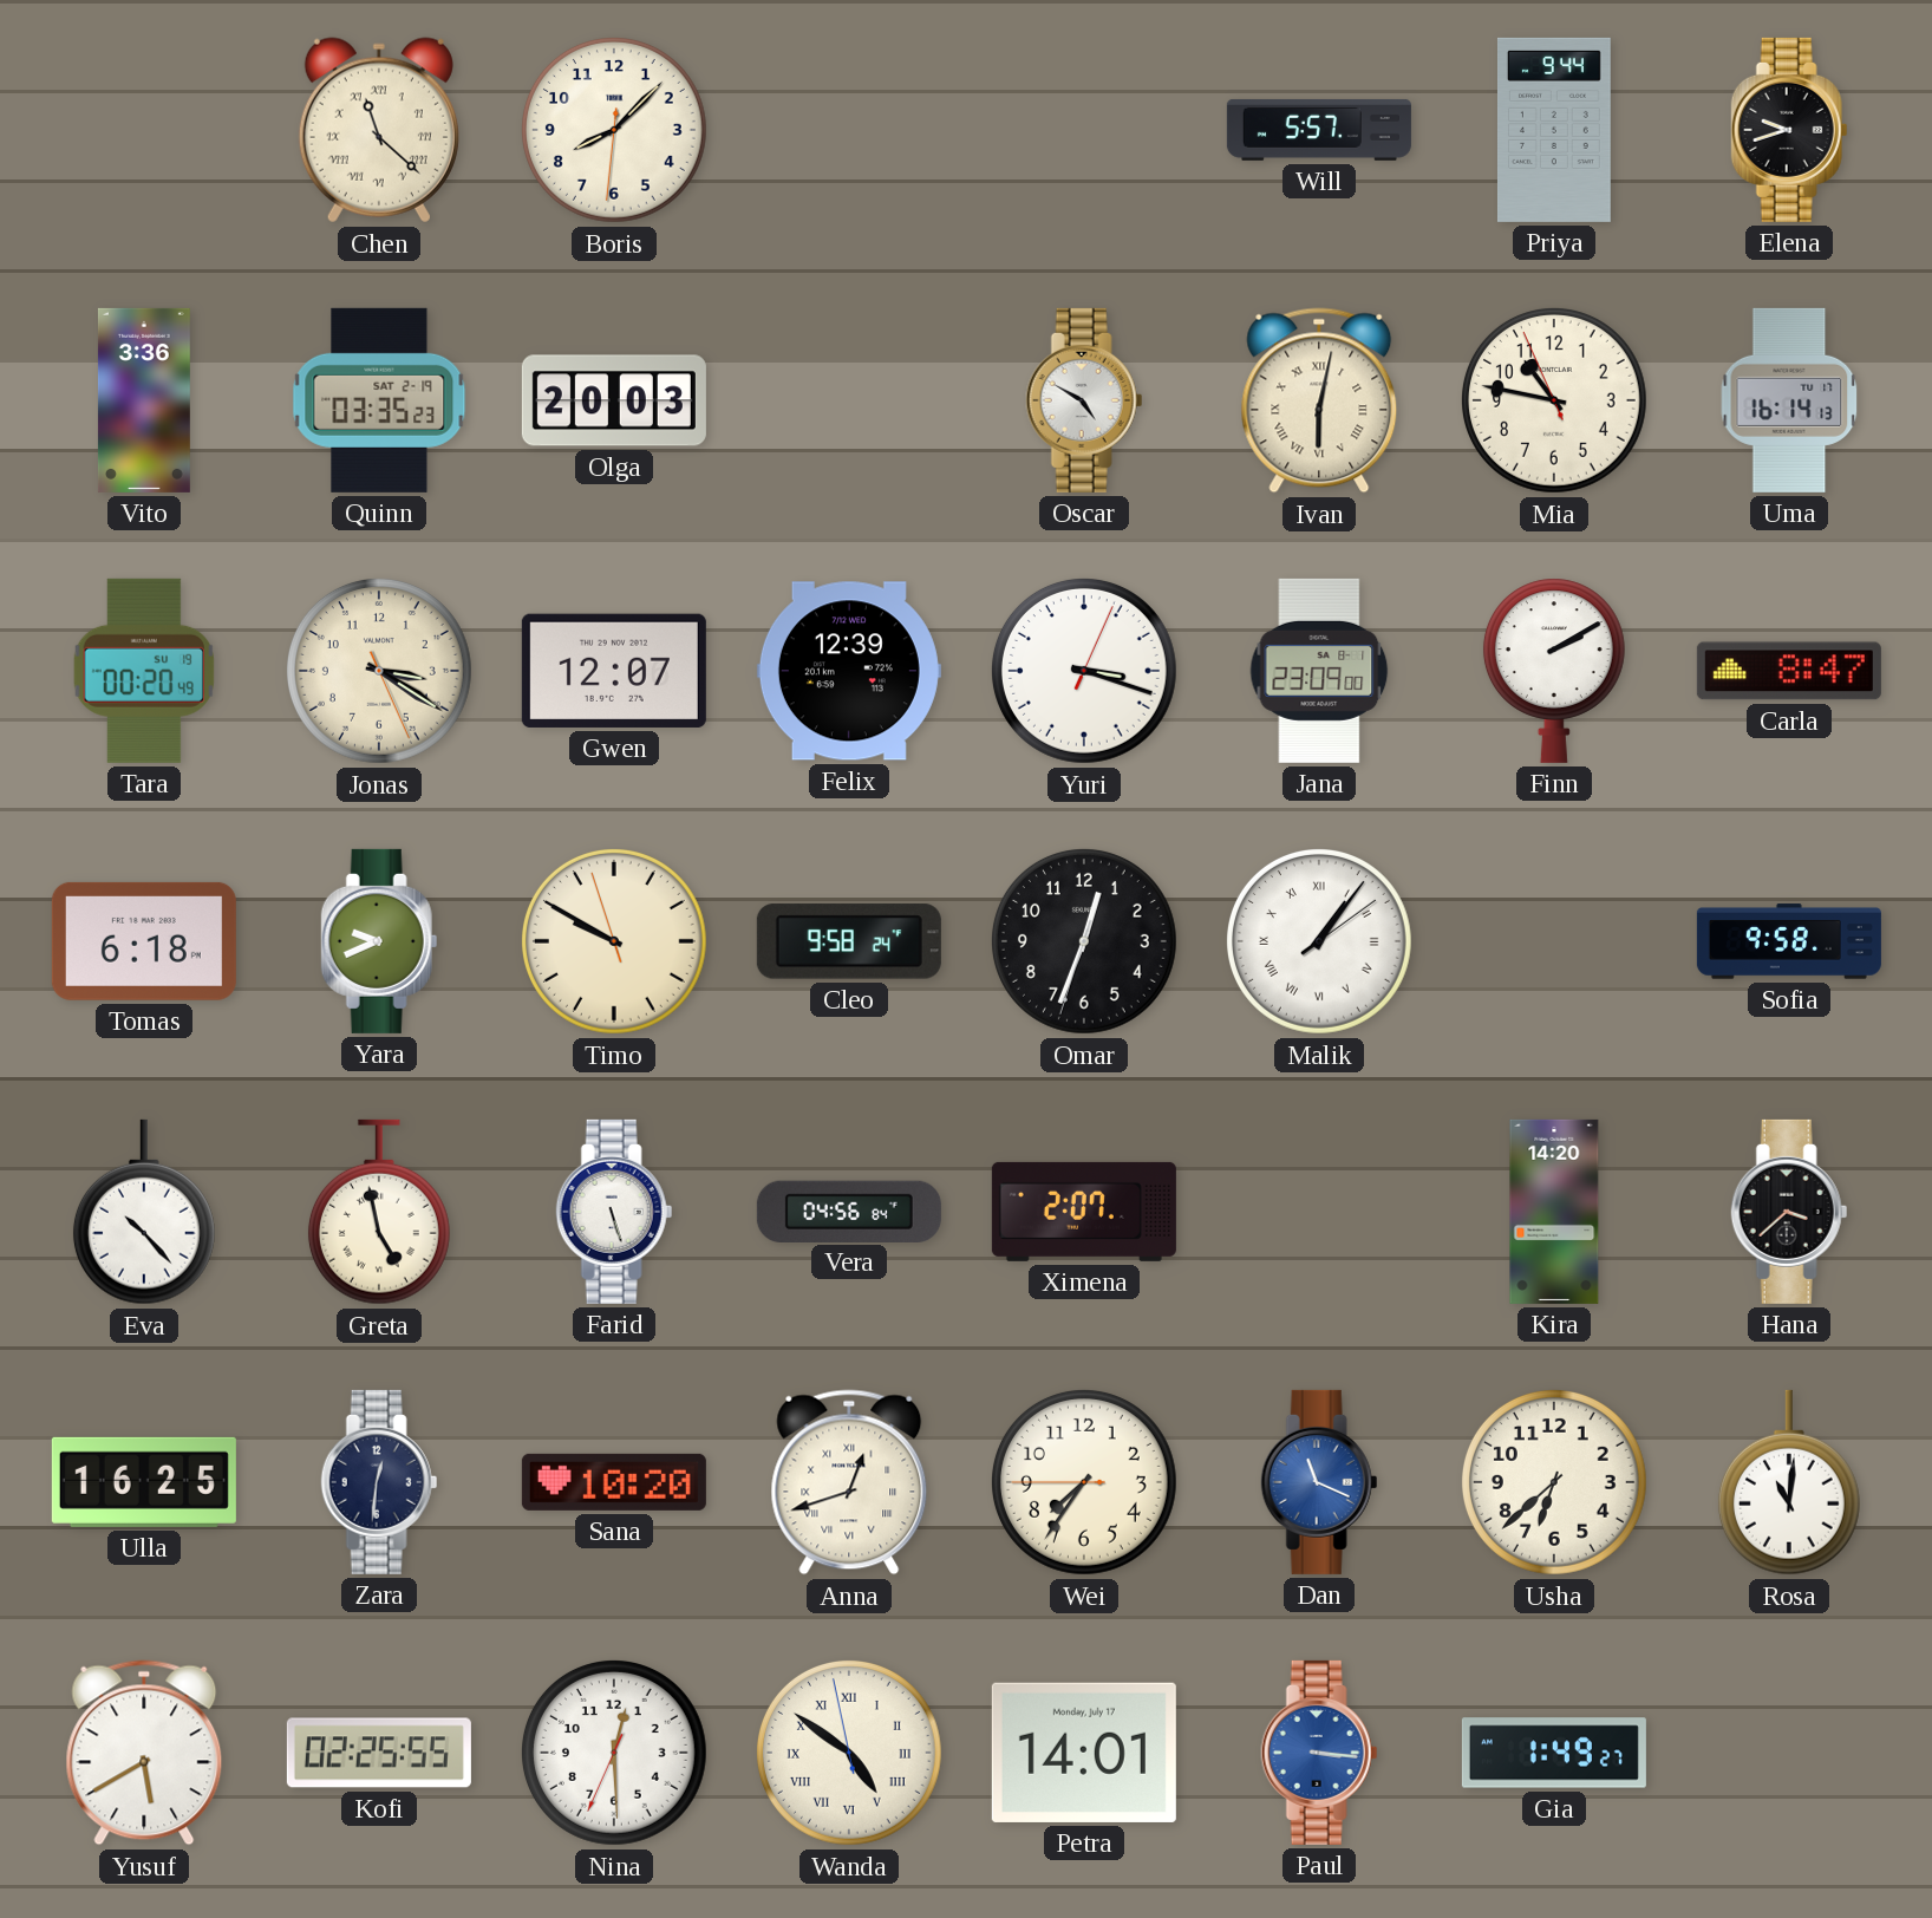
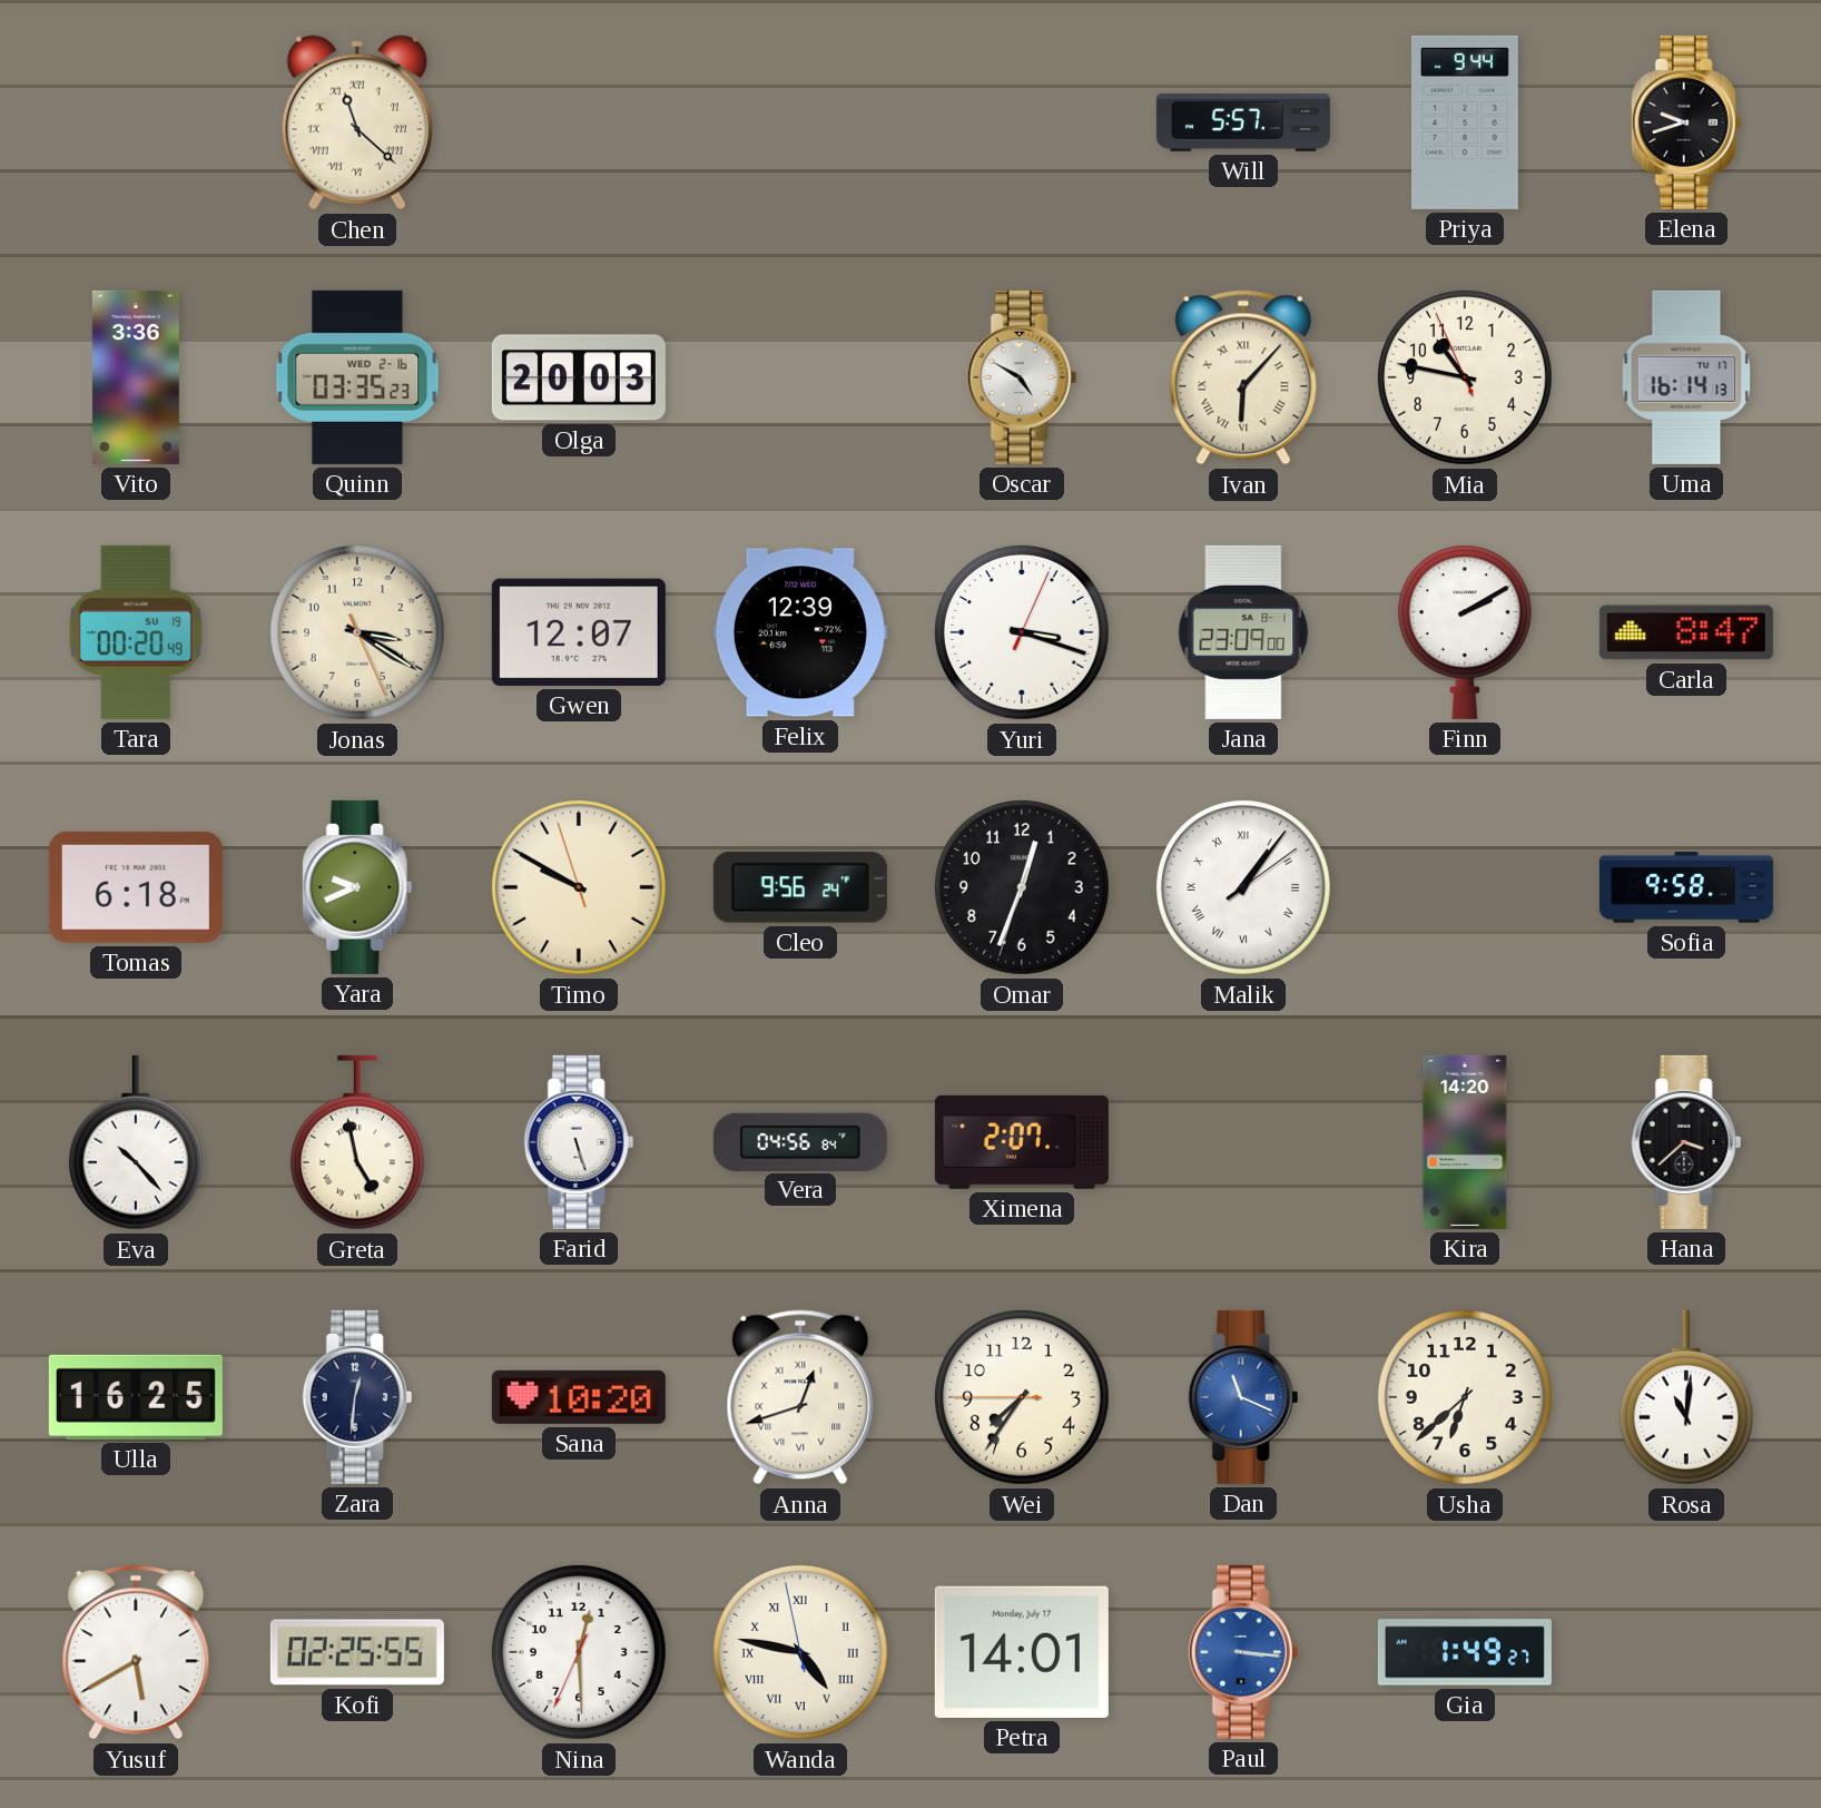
Boris: 8:07 -> none (614, 130)
Quinn date: SAT 2-19 -> WED 2-16 (357, 377)
Ivan: 6:02 -> 6:07 (1243, 377)
Cleo: 9:58 -> 9:56 (800, 887)
Wanda: 4:50 -> 4:46 (800, 1652)
